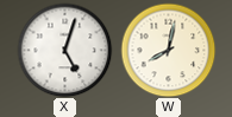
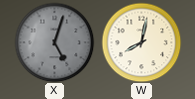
X dial: white -> grey (54, 42)
